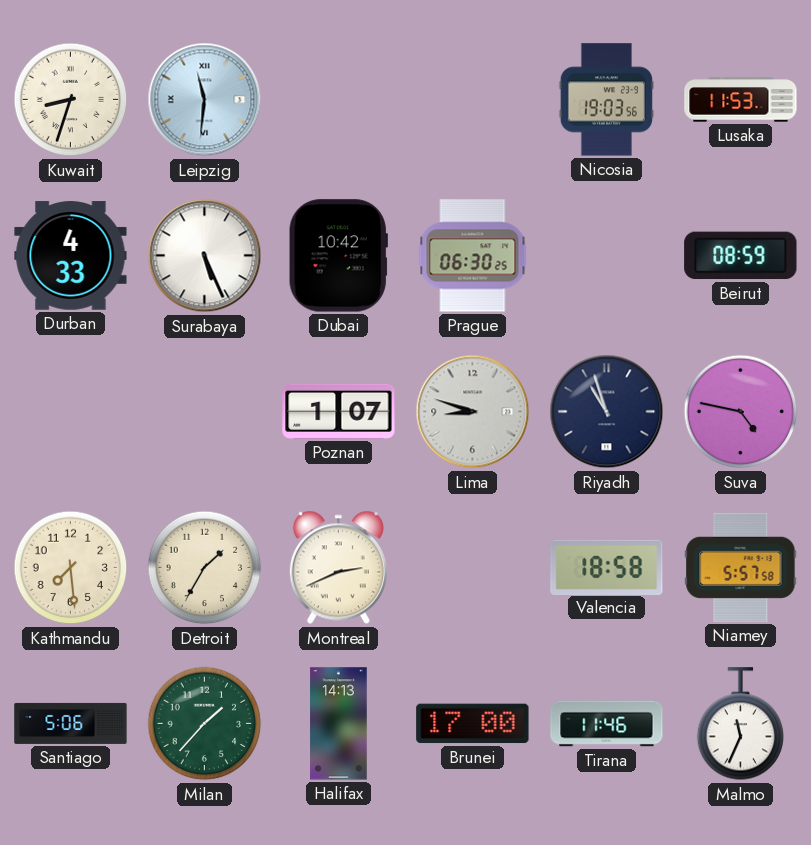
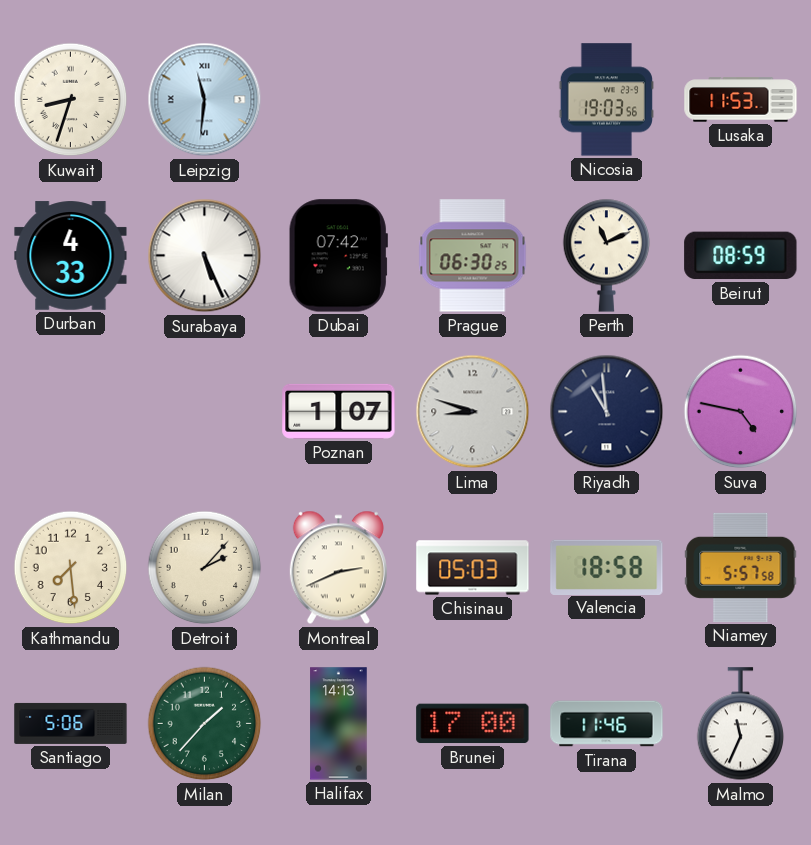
Dubai: 10:42 -> 07:42 (338, 256)
Perth: none -> 11:11 (607, 255)
Riyadh: 10:57 -> 10:59 (607, 412)
Detroit: 1:35 -> 2:07 (205, 568)
Chisinau: none -> 05:03 (473, 568)
